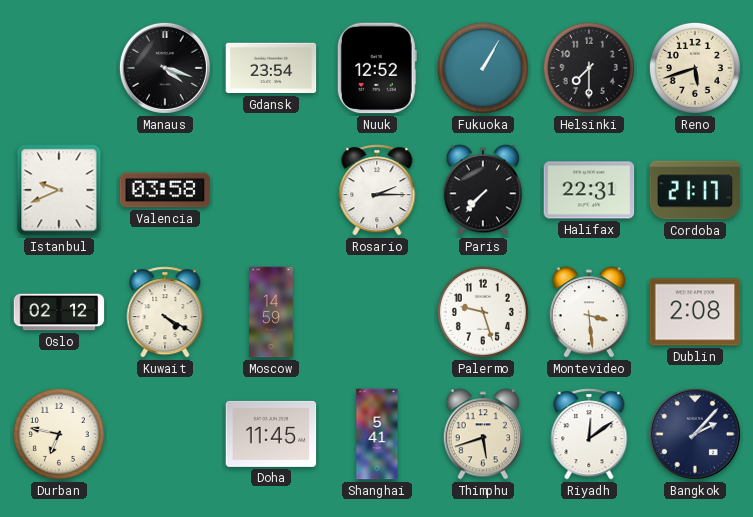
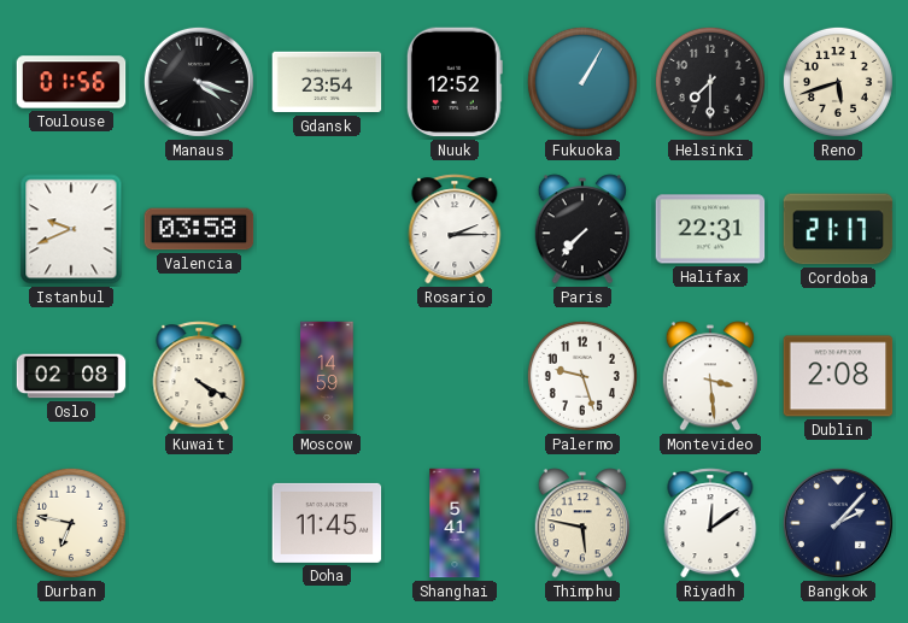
Toulouse: none -> 01:56 (71, 82)
Oslo: 02:12 -> 02:08 (71, 376)
Thimphu: 5:42 -> 5:47 (581, 523)
